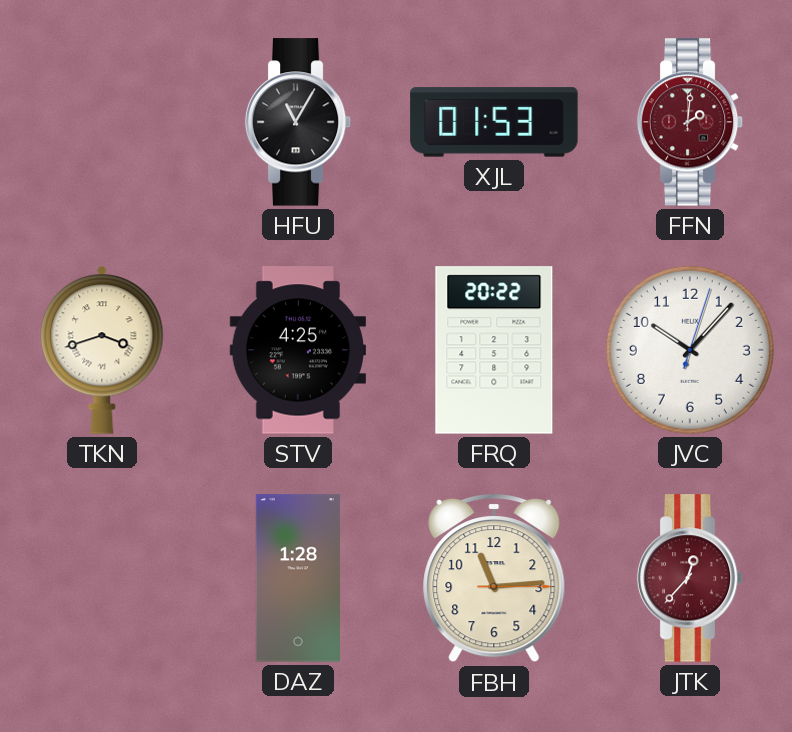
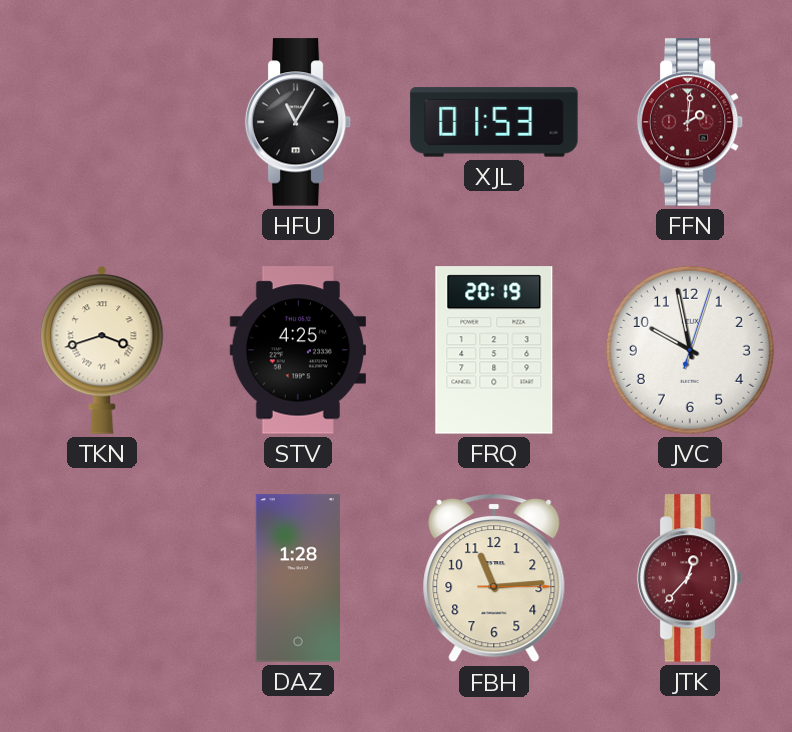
FRQ: 20:22 -> 20:19 (494, 350)
JVC: 10:07 -> 9:58 (690, 350)
